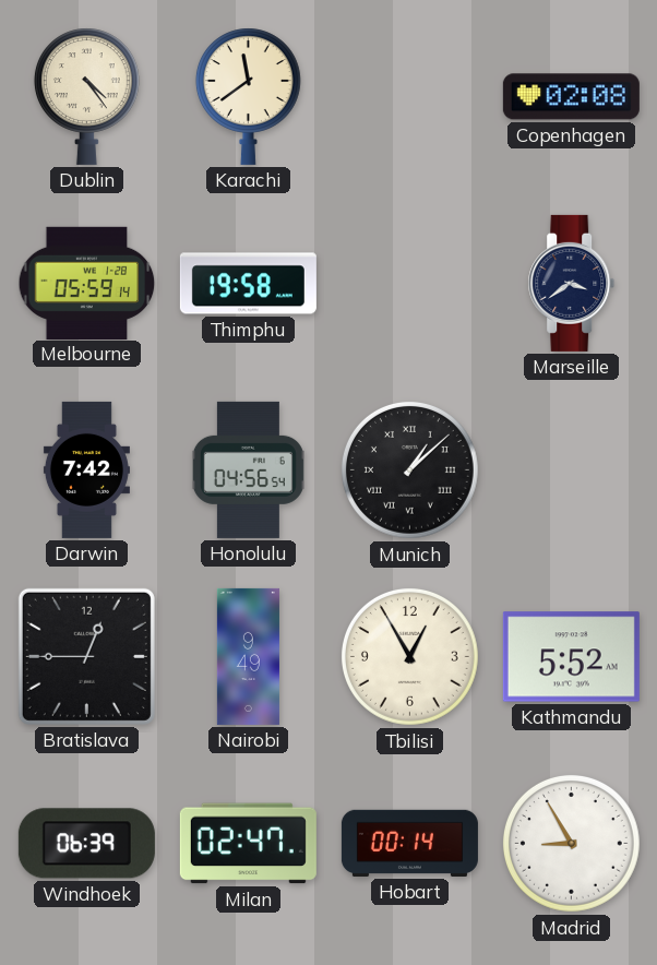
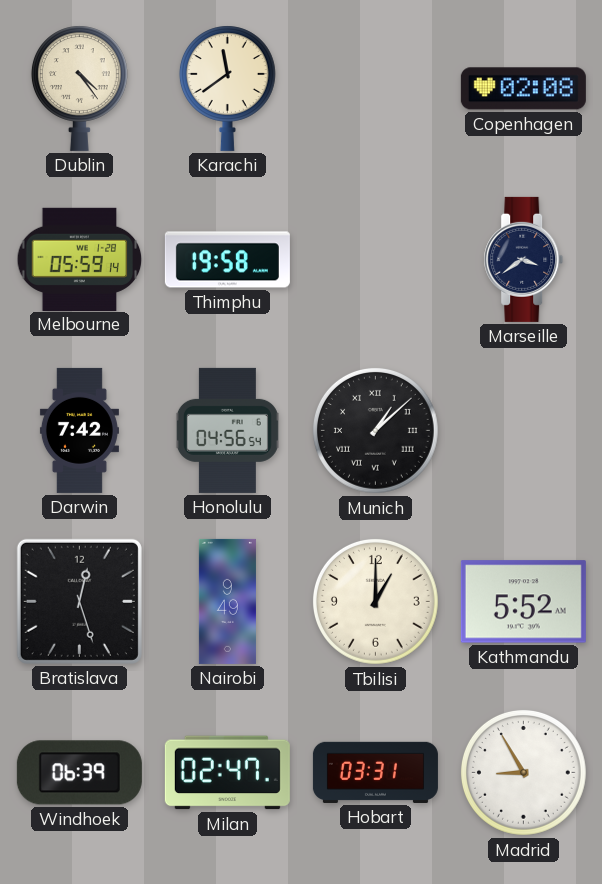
Bratislava: 12:45 -> 12:27 (79, 601)
Tbilisi: 12:55 -> 1:00 (375, 601)
Hobart: 00:14 -> 03:31 (375, 772)
